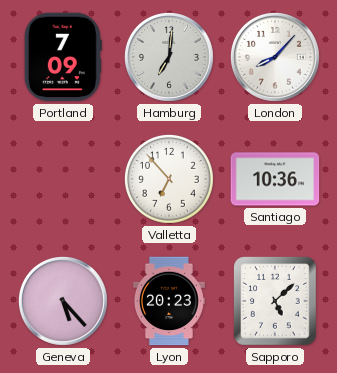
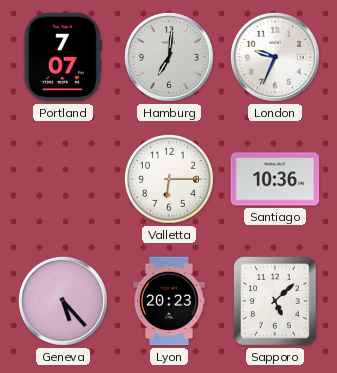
Portland: 7:09 -> 7:07 (63, 57)
London: 8:07 -> 9:34 (275, 57)
Valletta: 6:53 -> 6:15 (169, 179)
